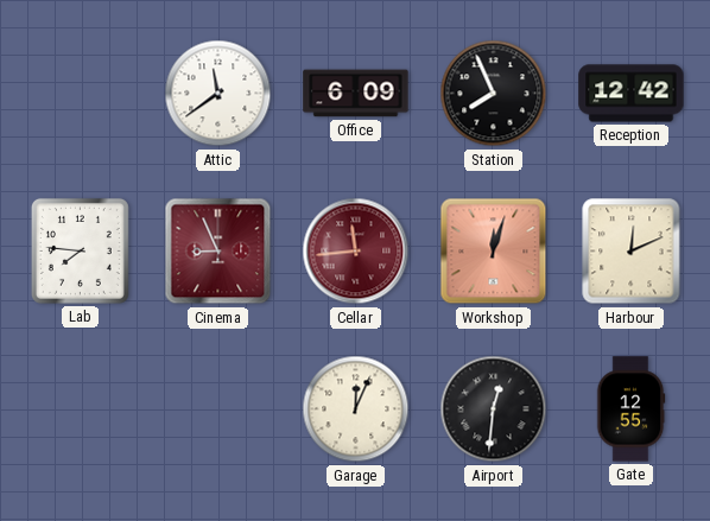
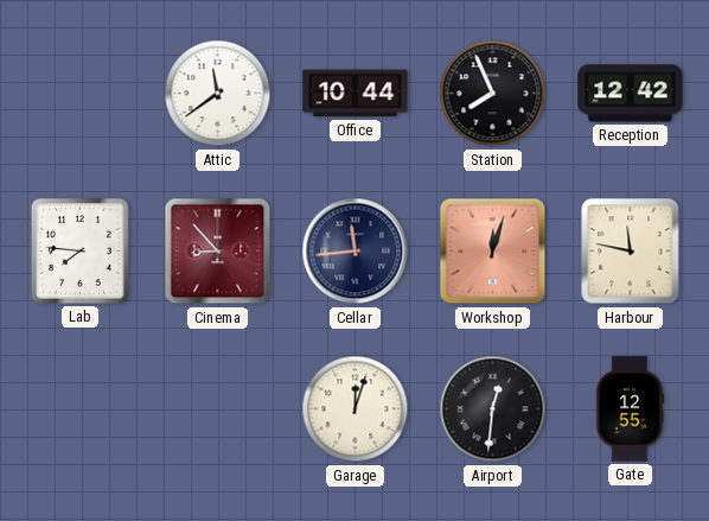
Office: 6:09 -> 10:44 (356, 94)
Cinema: 8:56 -> 8:53 (218, 252)
Cellar dial: burgundy -> navy (356, 252)
Harbour: 12:11 -> 11:47 (631, 252)
Garage: 12:04 -> 12:03 (356, 409)
